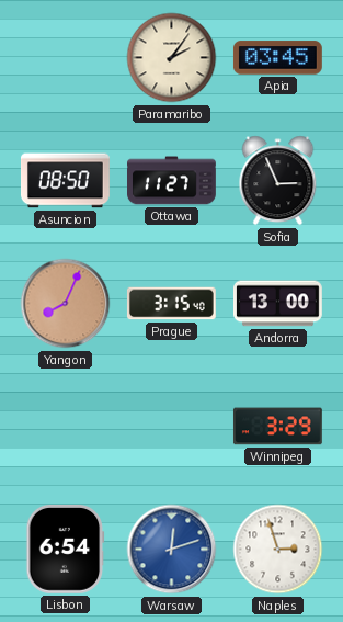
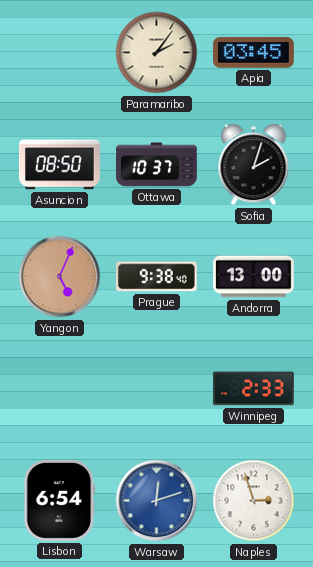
Ottawa: 11:27 -> 10:37 (157, 165)
Sofia: 2:56 -> 2:03 (254, 165)
Yangon: 8:04 -> 5:04 (60, 277)
Prague: 3:15 -> 9:38 (156, 277)
Winnipeg: 3:29 -> 2:33 (253, 389)
